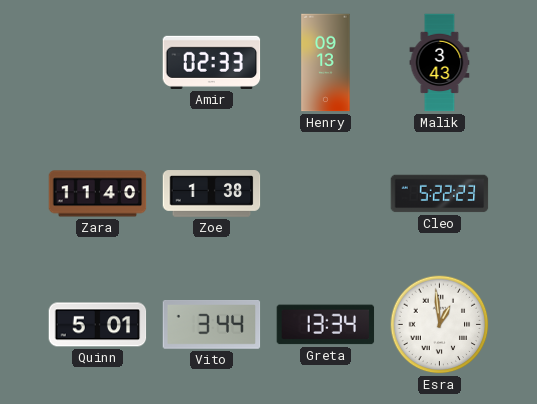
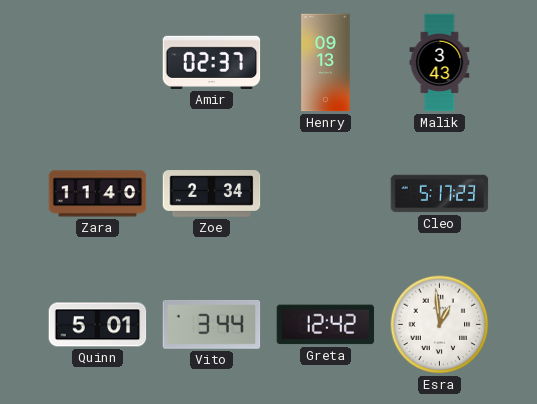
Amir: 02:33 -> 02:37 (212, 62)
Zoe: 1:38 -> 2:34 (212, 194)
Cleo: 5:22 -> 5:17 (440, 194)
Greta: 13:34 -> 12:42 (326, 325)
